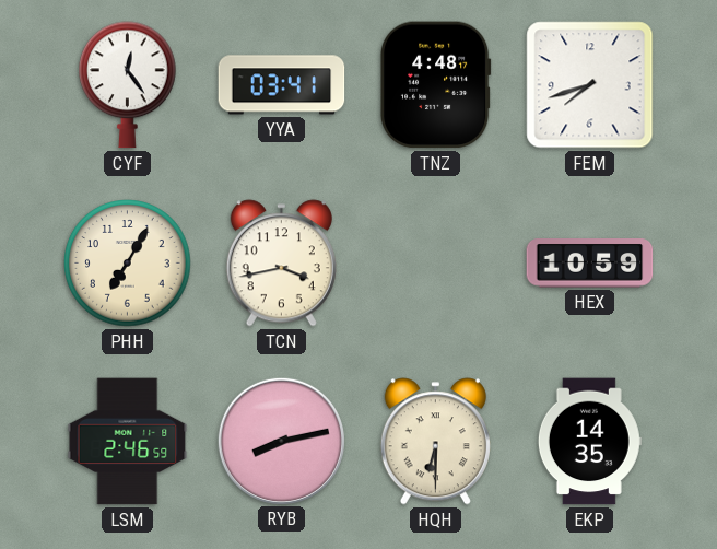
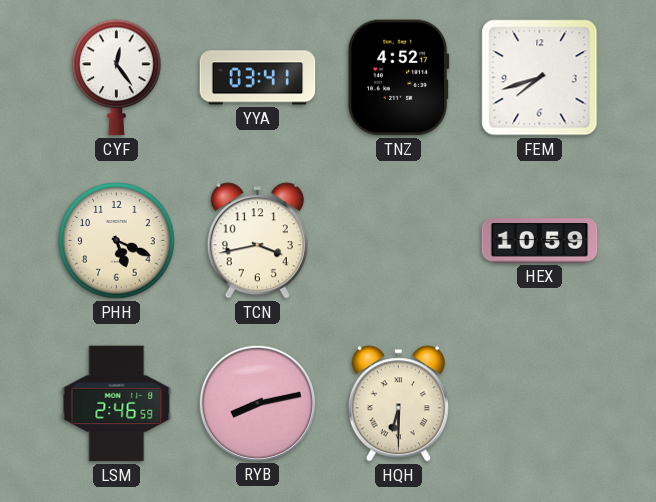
TNZ: 4:48 -> 4:52 (398, 78)
PHH: 7:05 -> 5:19 (117, 241)
EKP: 14:35 -> none (589, 442)
